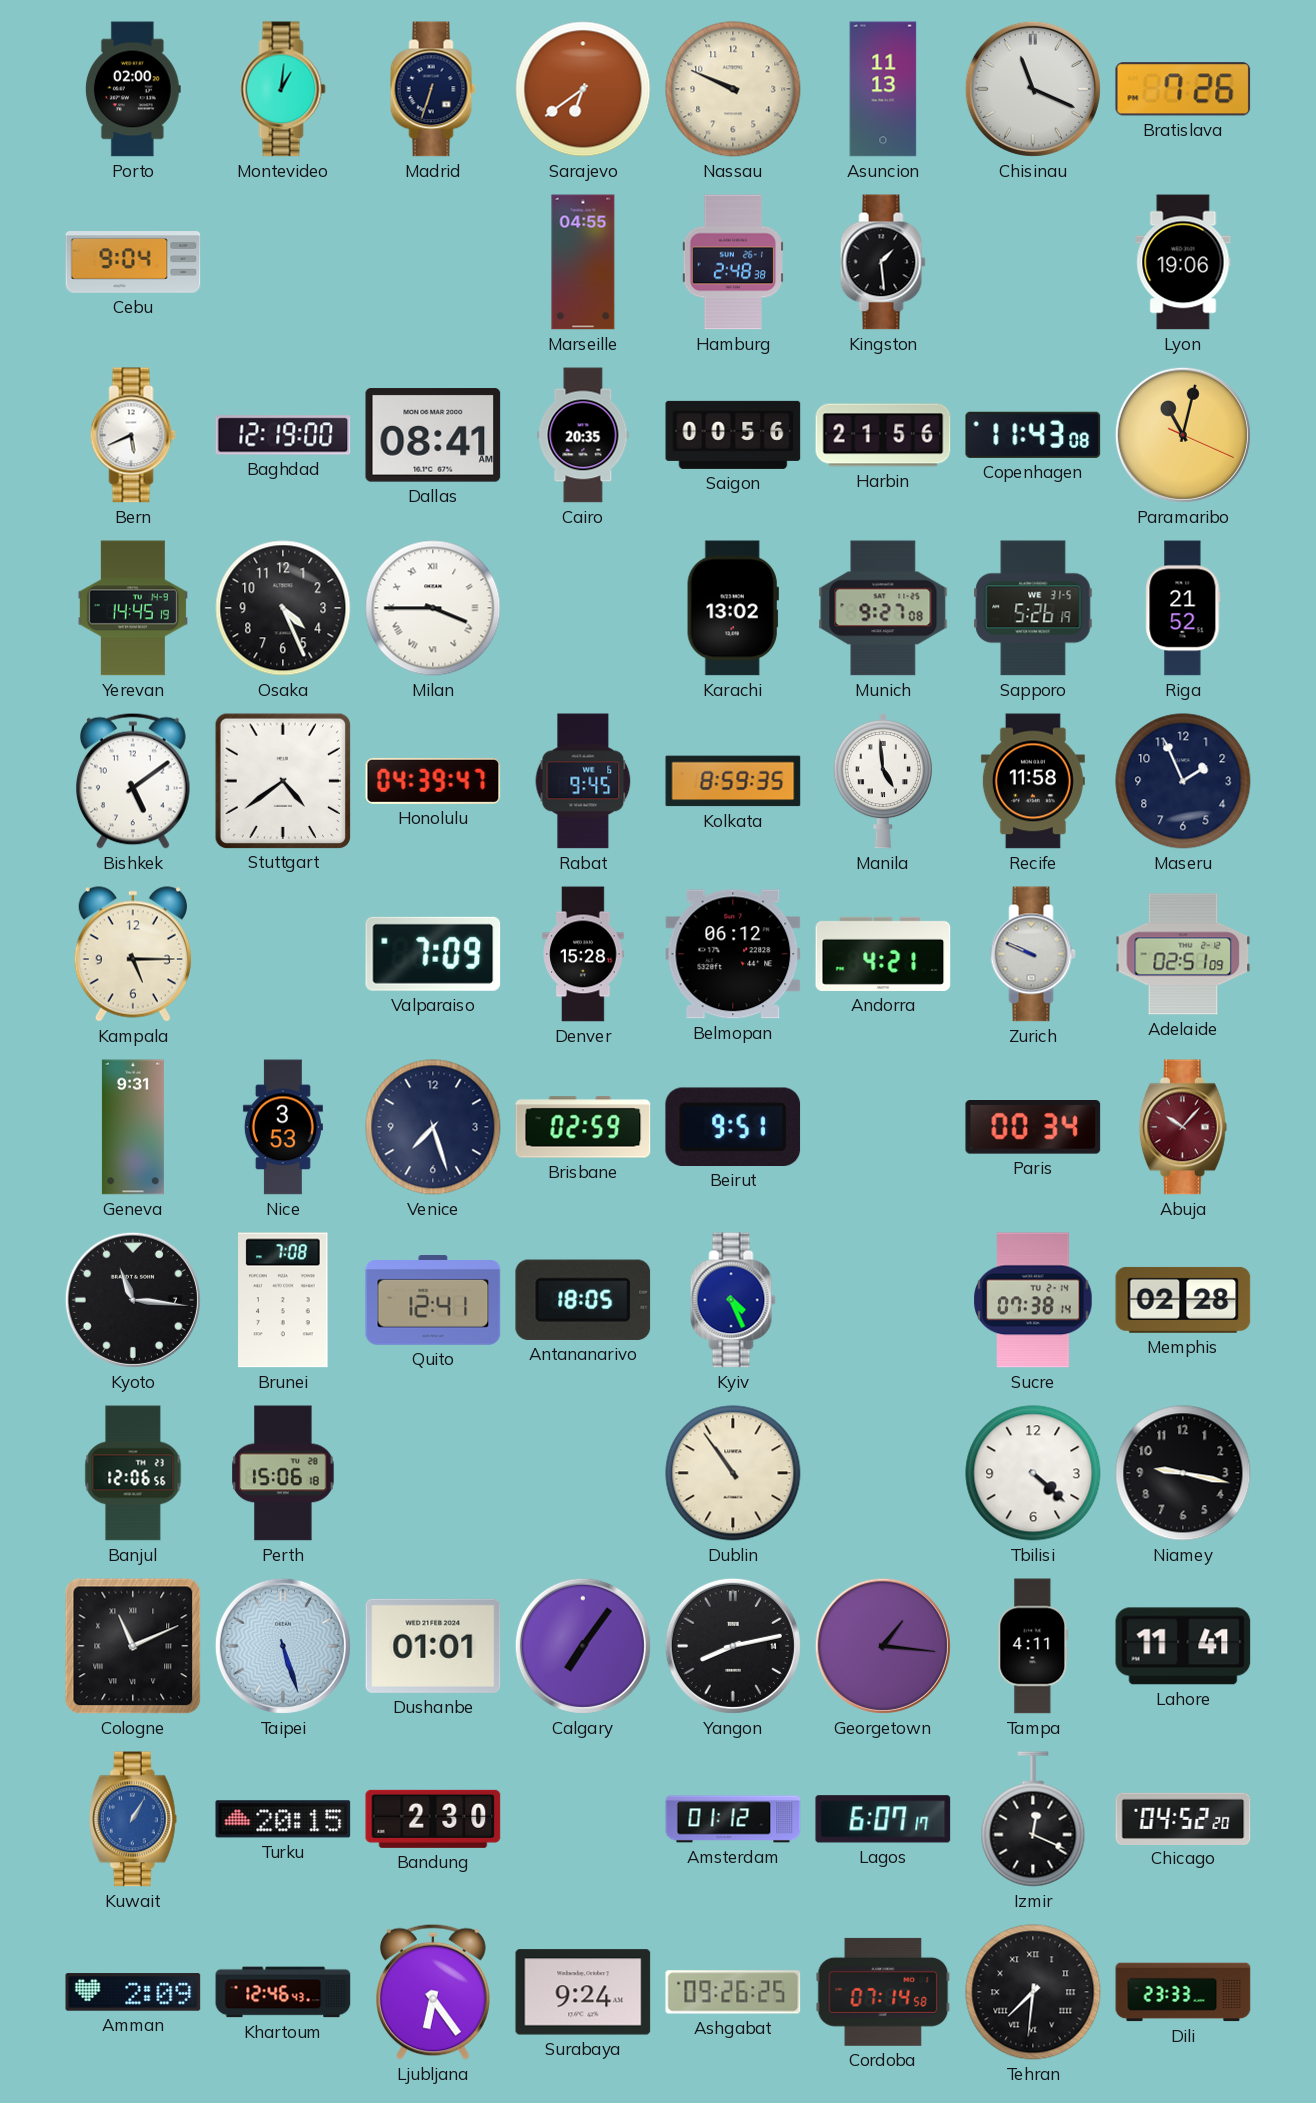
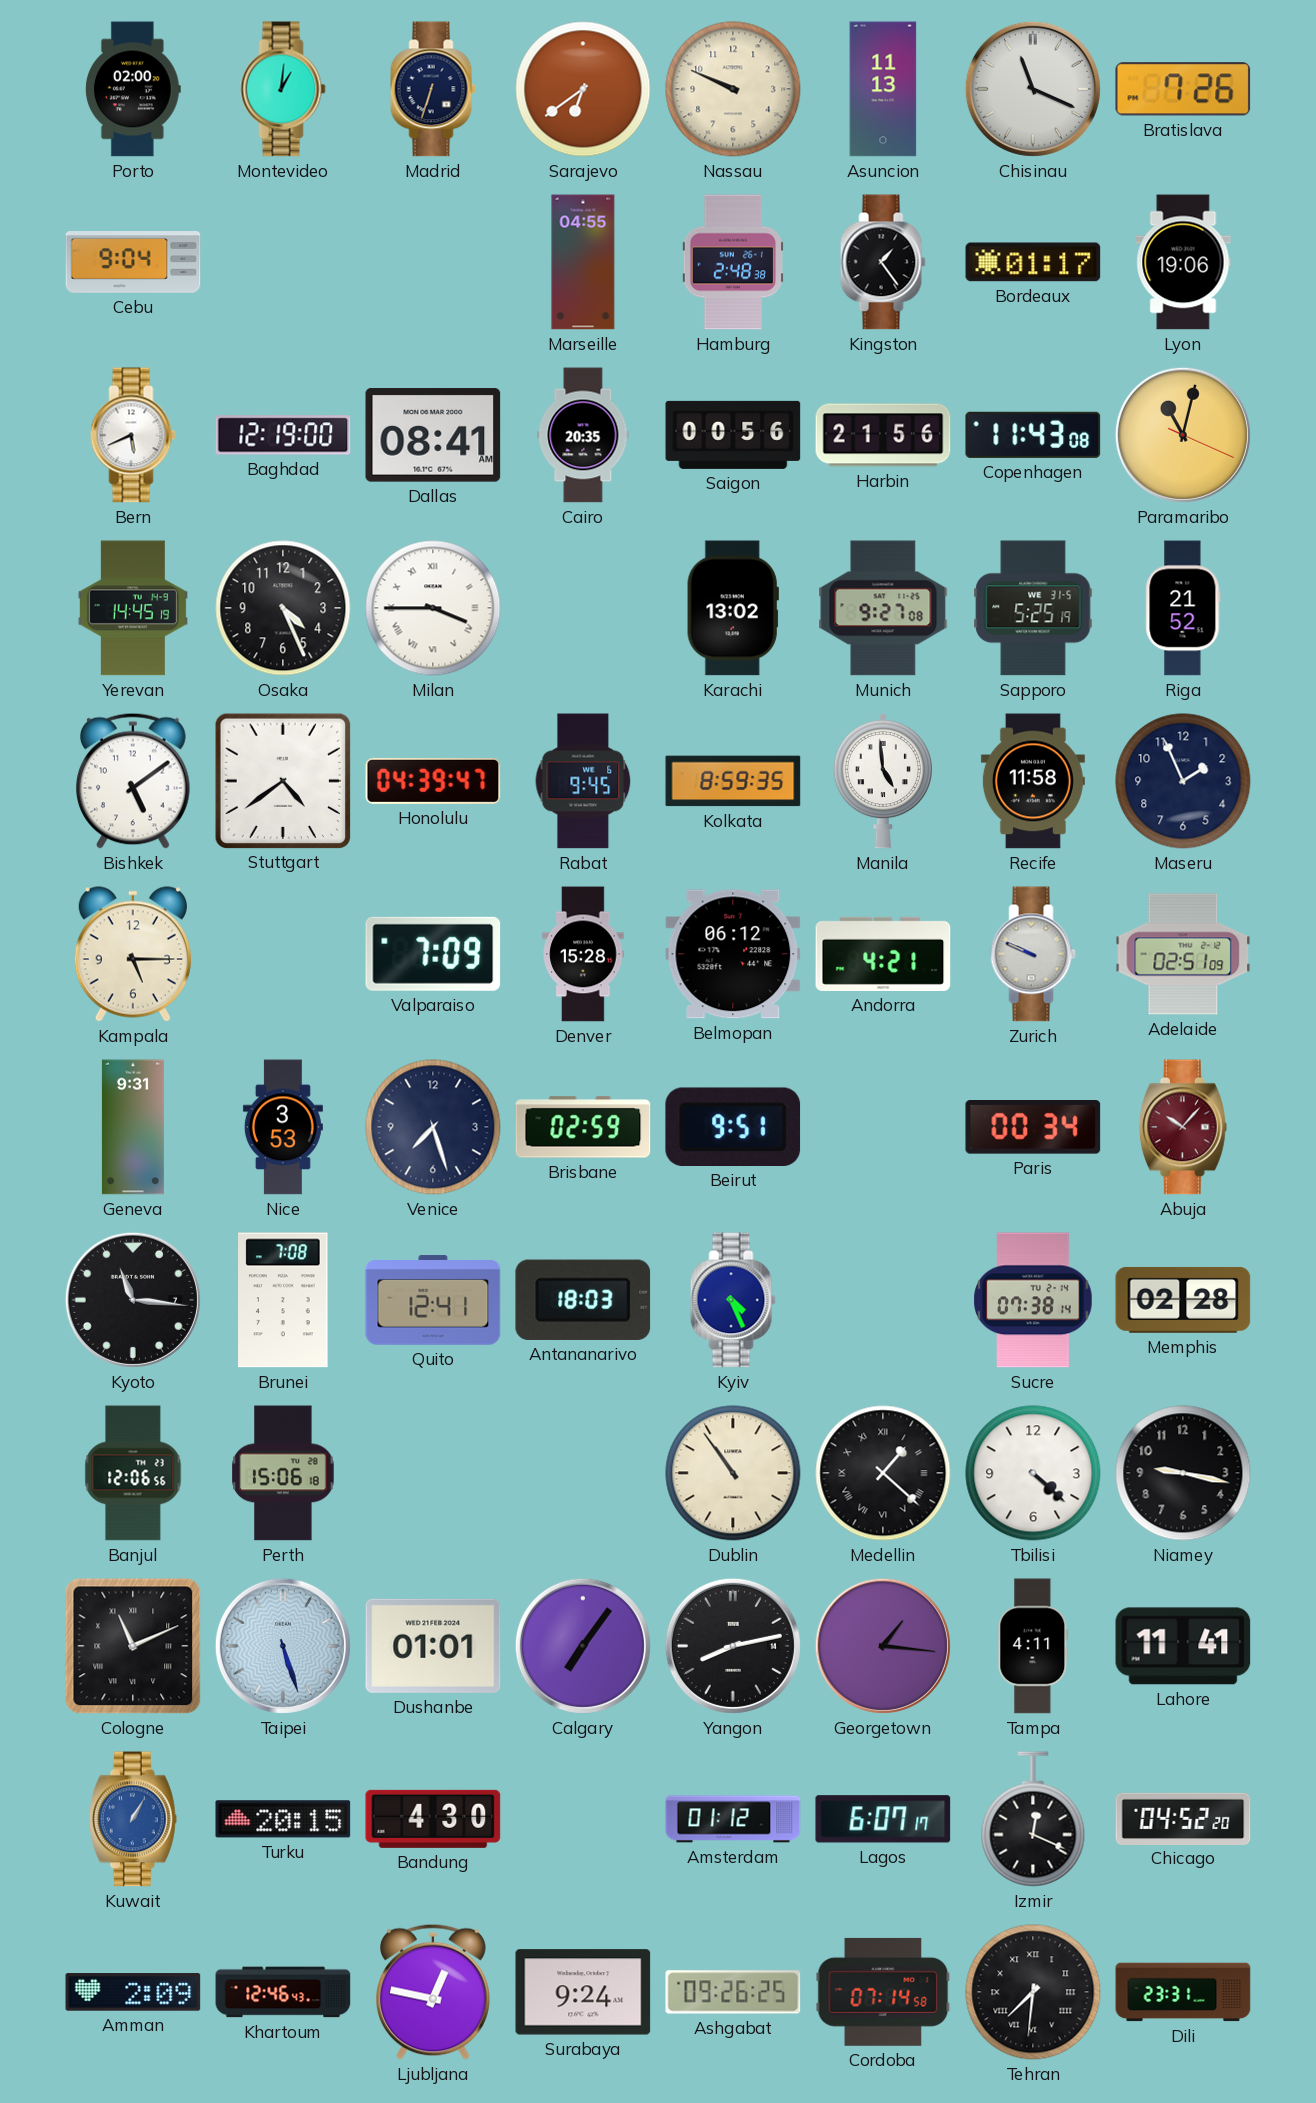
Kingston: 1:29 -> 1:24 (883, 262)
Bordeaux: none -> 01:17 (1033, 262)
Sapporo: 5:26 -> 5:25 (1033, 608)
Antananarivo: 18:05 -> 18:03 (583, 1300)
Medellin: none -> 1:22 (883, 1473)
Bandung: 2:30 -> 4:30 (433, 1819)
Ljubljana: 6:24 -> 12:47 (434, 1992)
Dili: 23:33 -> 23:31 (1183, 1992)
